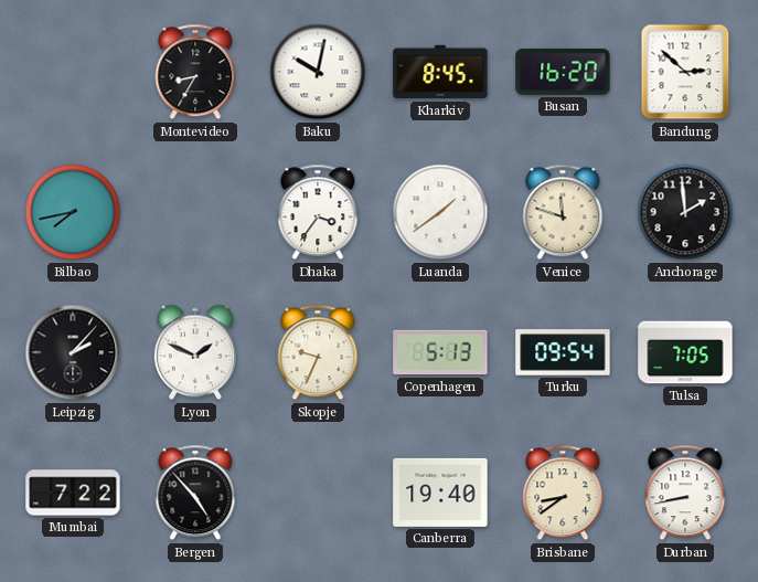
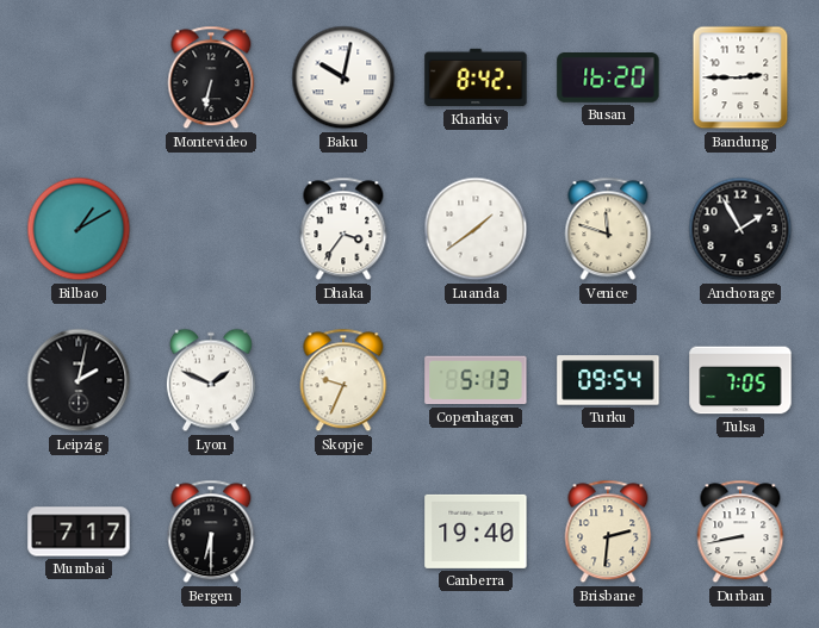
Montevideo: 8:35 -> 6:32 (211, 77)
Kharkiv: 8:45 -> 8:42 (476, 77)
Bandung: 2:52 -> 2:45 (740, 77)
Bilbao: 7:43 -> 1:10 (79, 229)
Anchorage: 1:59 -> 1:55 (740, 229)
Leipzig: 2:07 -> 2:02 (79, 380)
Mumbai: 7:22 -> 7:17 (79, 531)
Bergen: 4:53 -> 6:30 (211, 531)
Brisbane: 8:39 -> 2:31 (608, 531)
